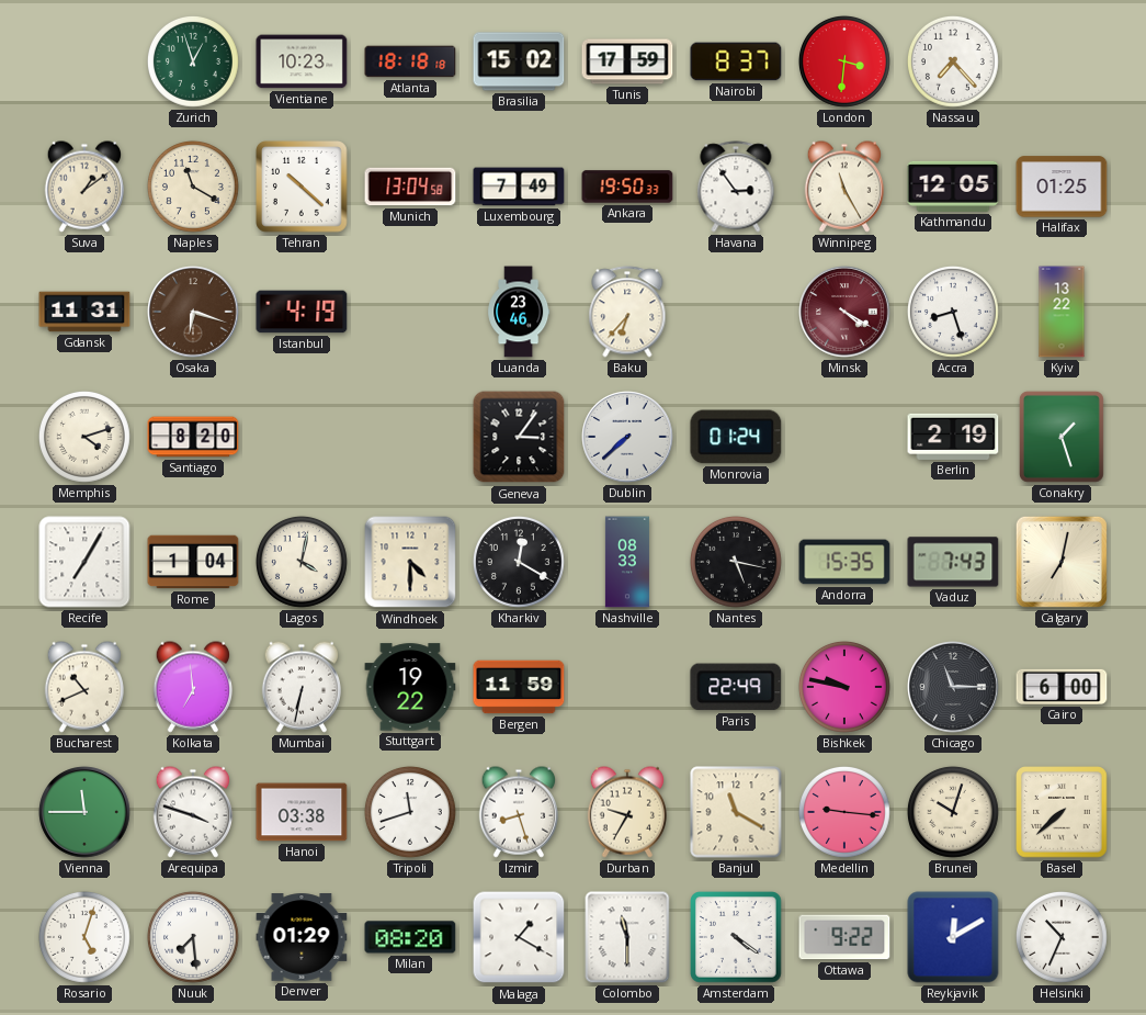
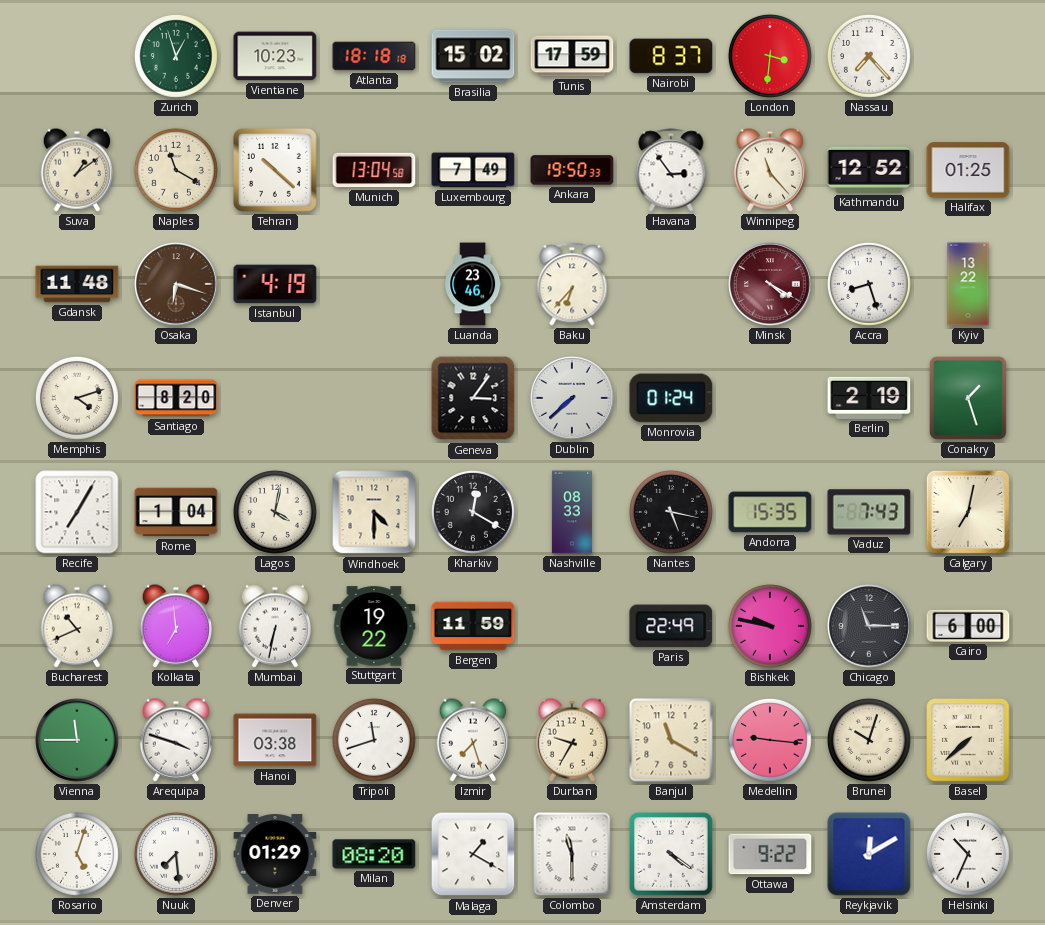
Winnipeg: 11:25 -> 11:23 (769, 170)
Kathmandu: 12:05 -> 12:52 (869, 170)
Gdansk: 11:31 -> 11:48 (77, 284)
Izmir: 8:27 -> 7:27 (472, 740)
